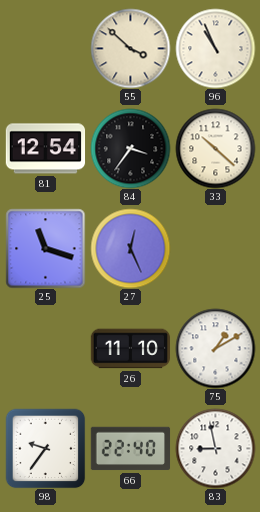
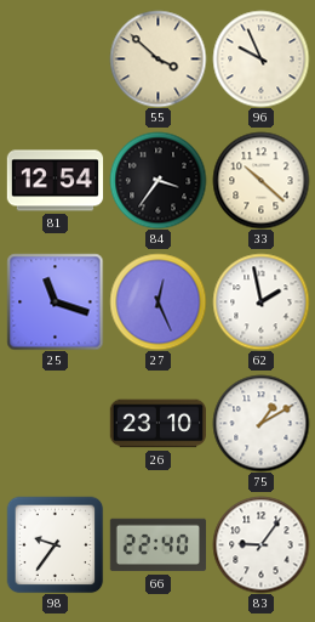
96: 10:56 -> 9:56 (260, 58)
62: none -> 1:58 (260, 301)
26: 11:10 -> 23:10 (157, 424)
83: 8:58 -> 9:06 (260, 544)
